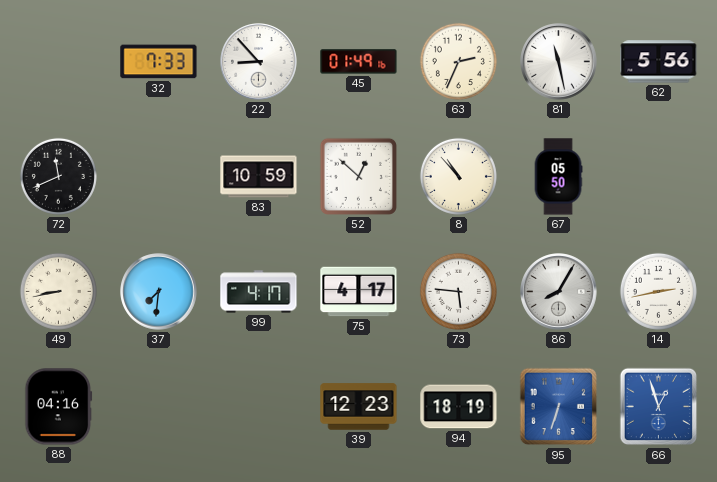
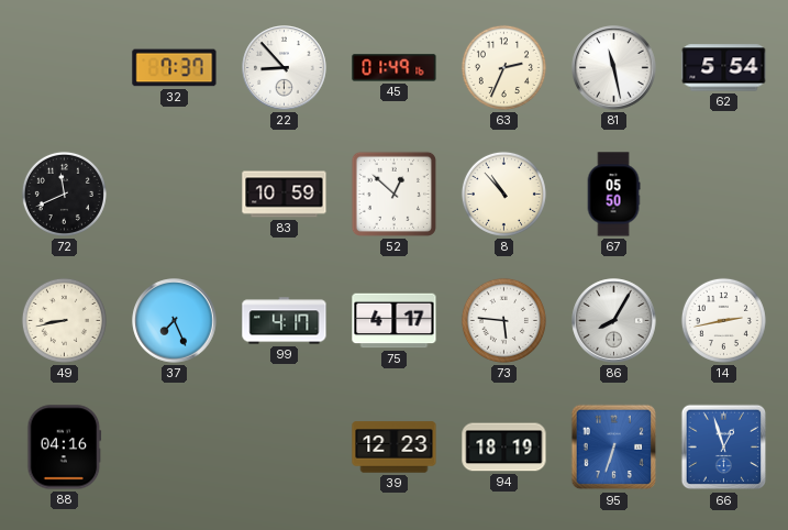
32: 7:33 -> 7:37 (175, 68)
62: 5:56 -> 5:54 (724, 68)
37: 7:31 -> 7:26 (175, 321)
